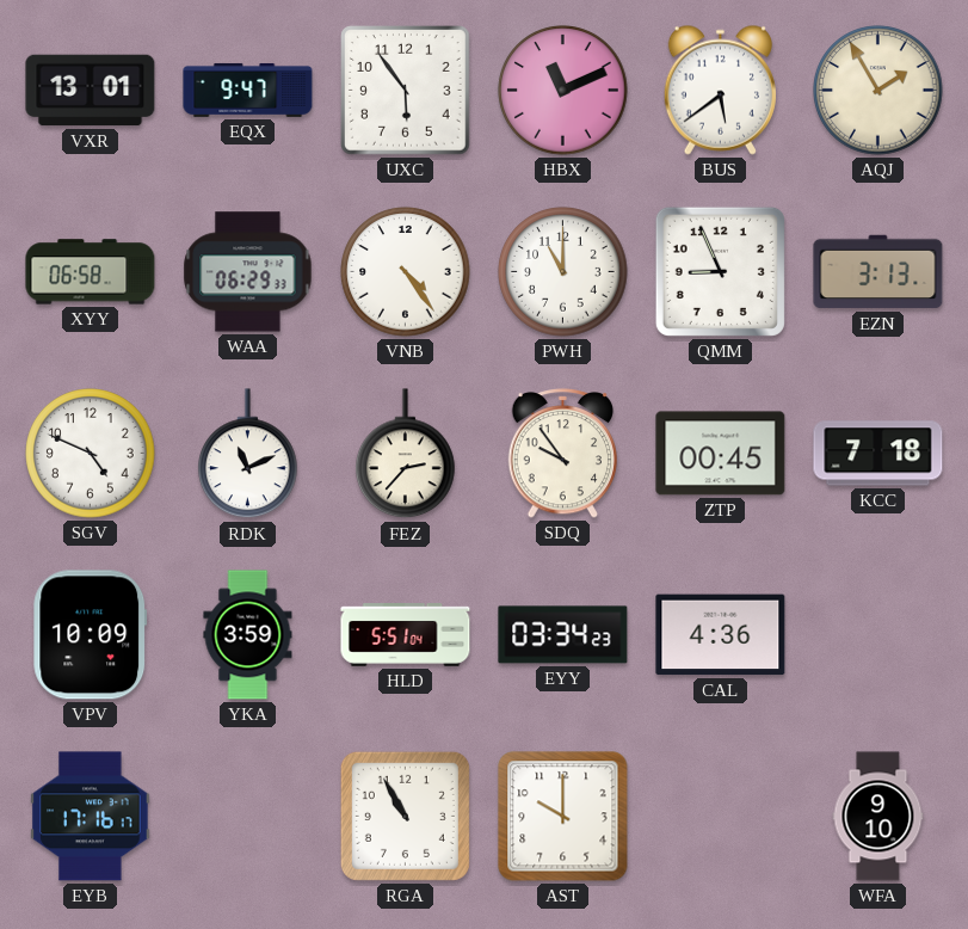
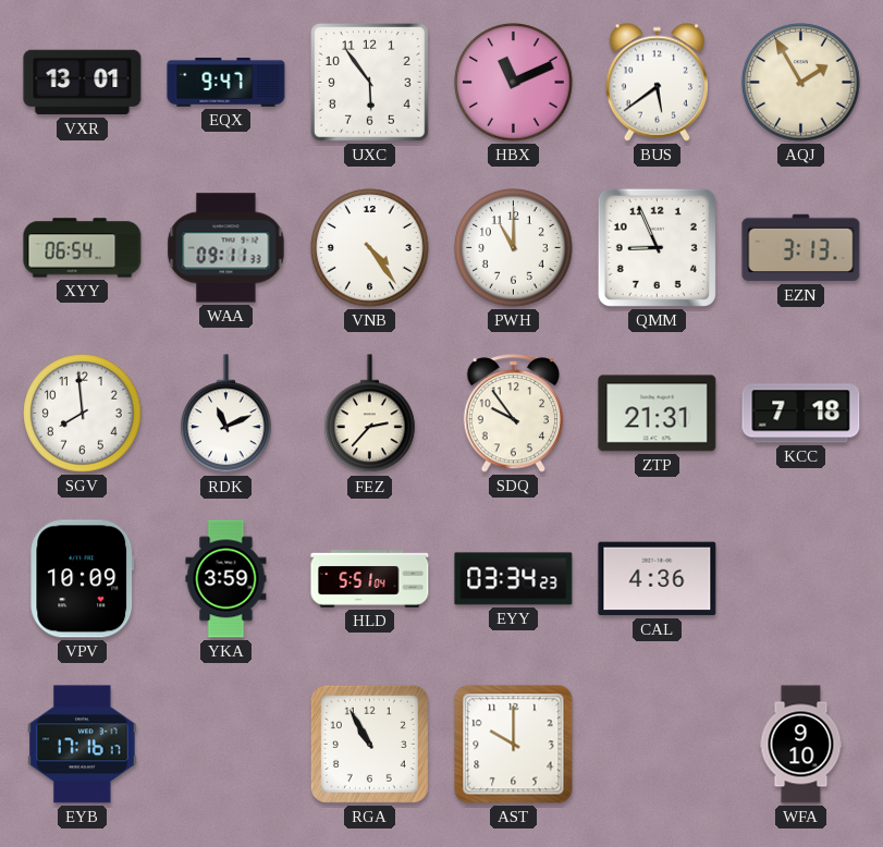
XYY: 06:58 -> 06:54 (83, 248)
WAA: 06:29 -> 09:11 (226, 248)
SGV: 4:49 -> 7:59 (83, 414)
ZTP: 00:45 -> 21:31 (658, 414)
